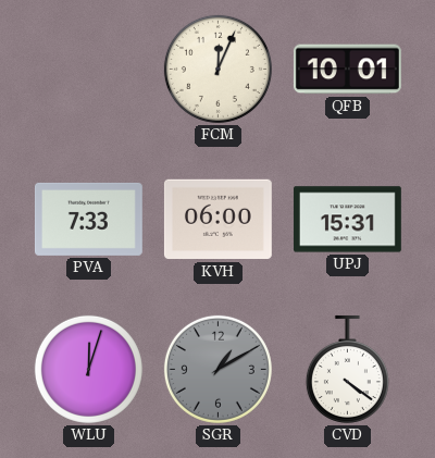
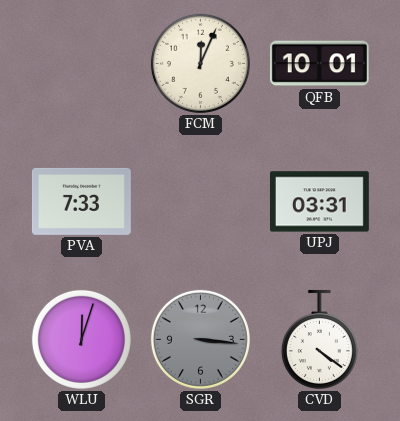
KVH: 06:00 -> none (217, 220)
UPJ: 15:31 -> 03:31 (319, 202)
SGR: 1:10 -> 3:16 (200, 339)
